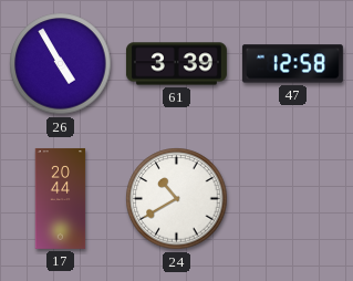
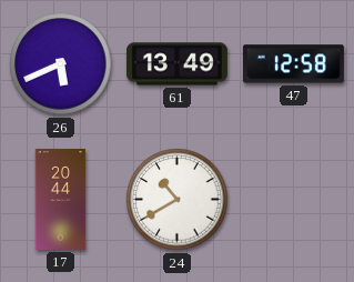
26: 4:55 -> 5:41 (61, 64)
61: 3:39 -> 13:49 (176, 64)
